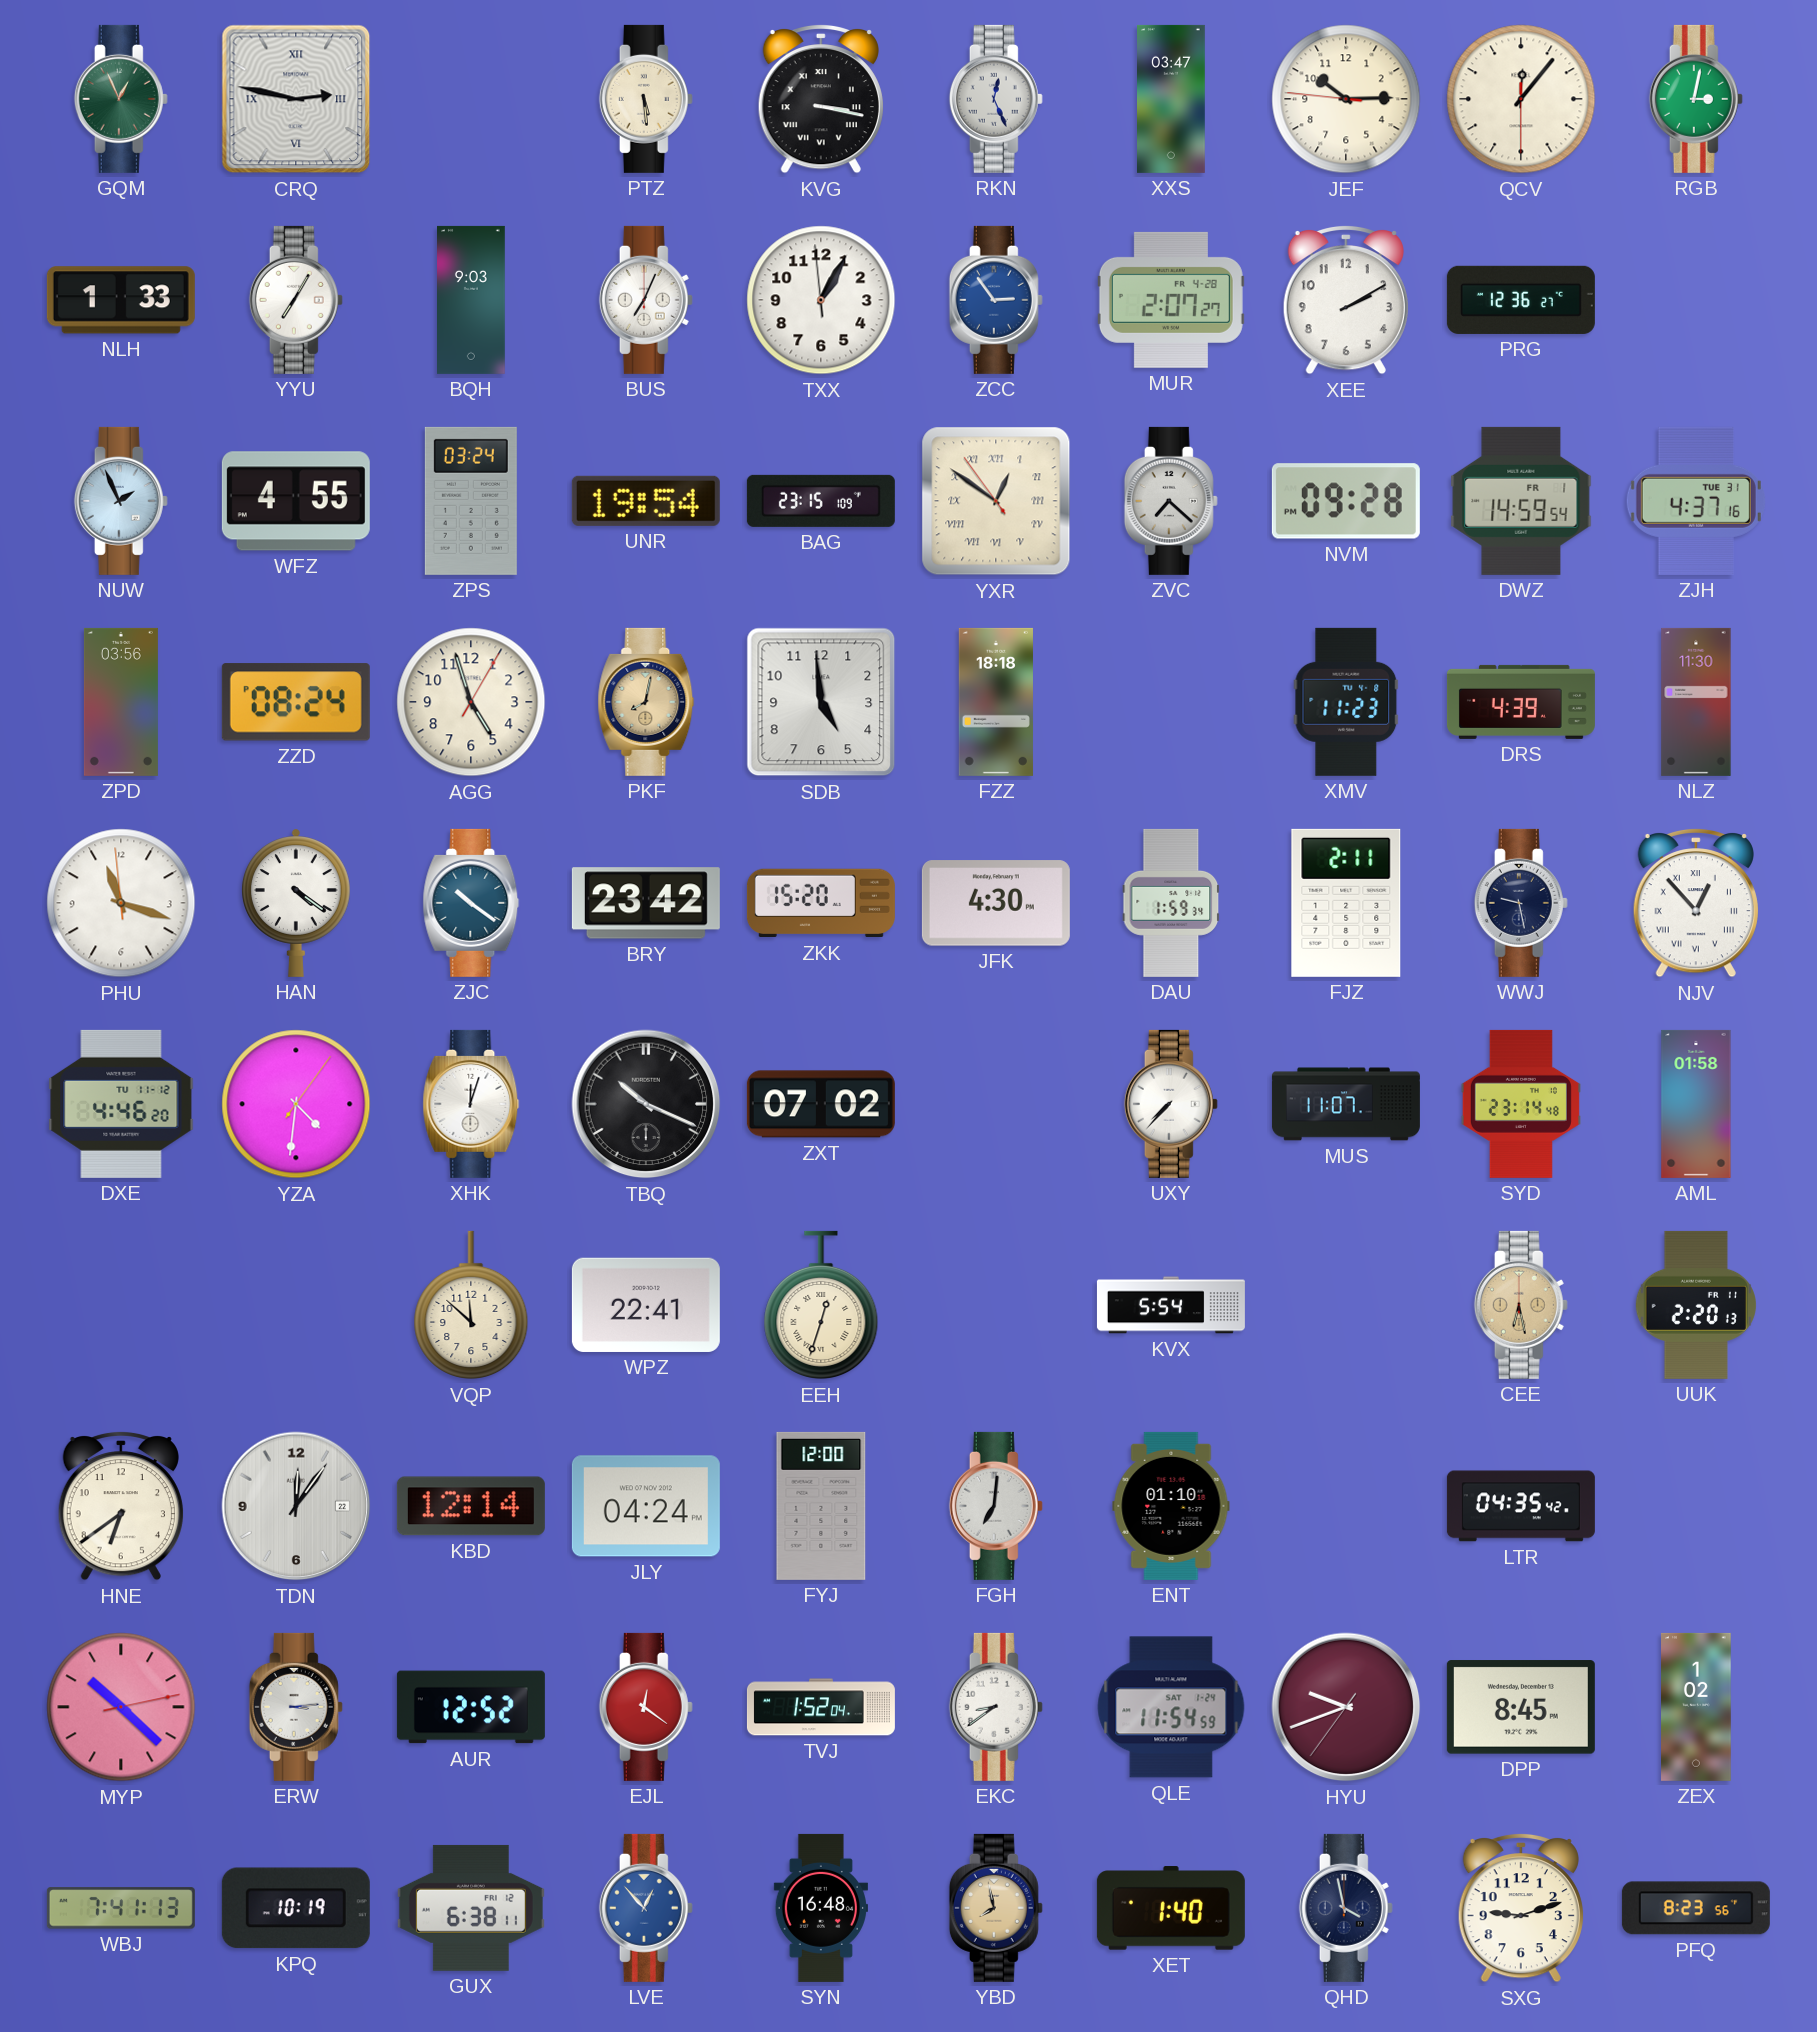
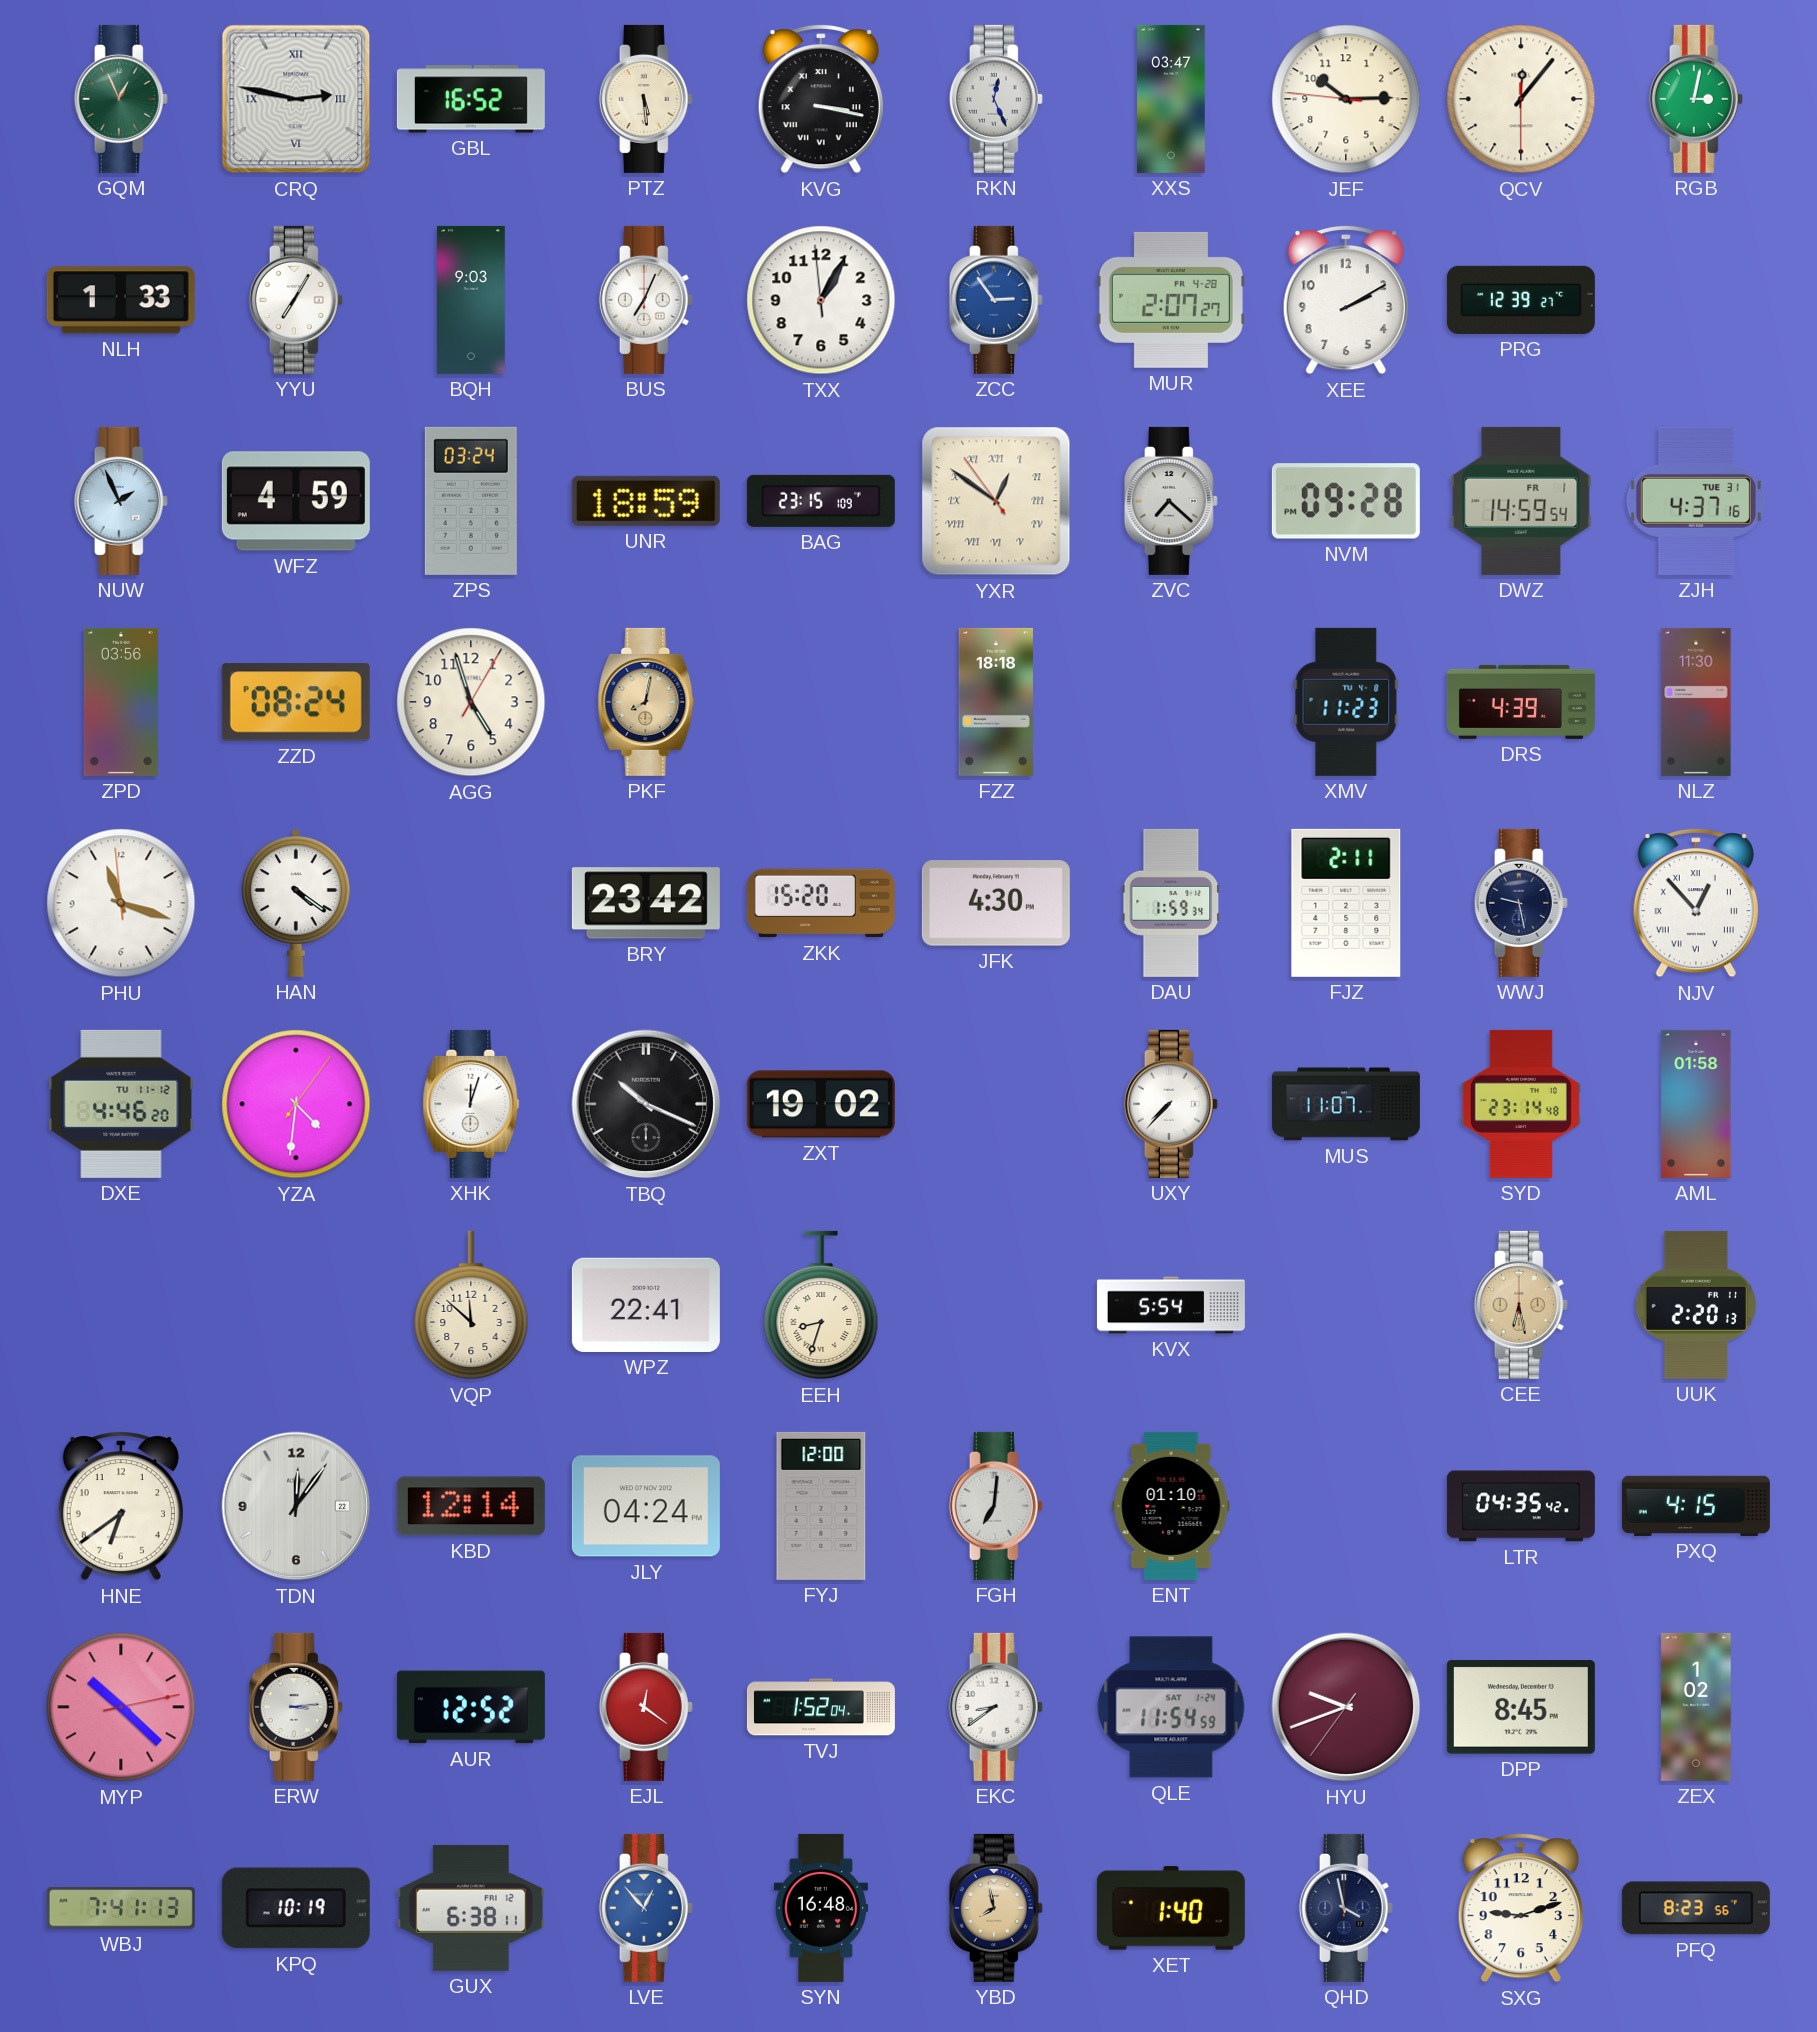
GBL: none -> 16:52 (471, 99)
PRG: 12:36 -> 12:39 (1521, 300)
WFZ: 4:55 -> 4:59 (296, 501)
UNR: 19:54 -> 18:59 (646, 501)
SDB: 4:59 -> none (821, 702)
ZJC: 10:21 -> none (471, 903)
ZXT: 07:02 -> 19:02 (821, 1104)
EEH: 12:33 -> 8:33 (821, 1305)
PXQ: none -> 4:15 (1696, 1506)
